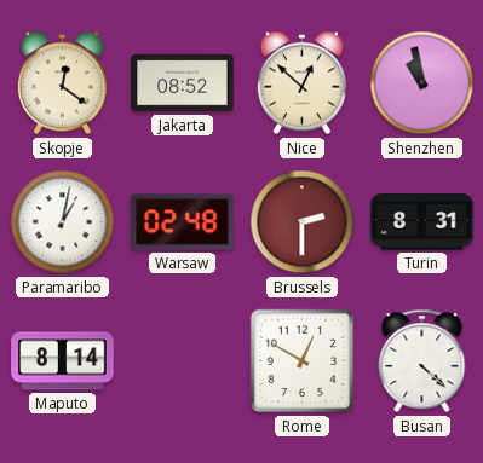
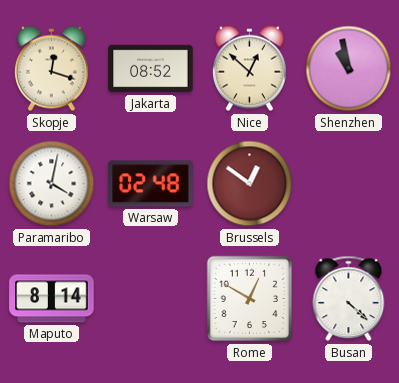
Skopje: 12:21 -> 12:18 (51, 69)
Paramaribo: 1:02 -> 4:02 (52, 184)
Brussels: 2:30 -> 12:51 (250, 184)
Turin: 8:31 -> none (422, 222)
